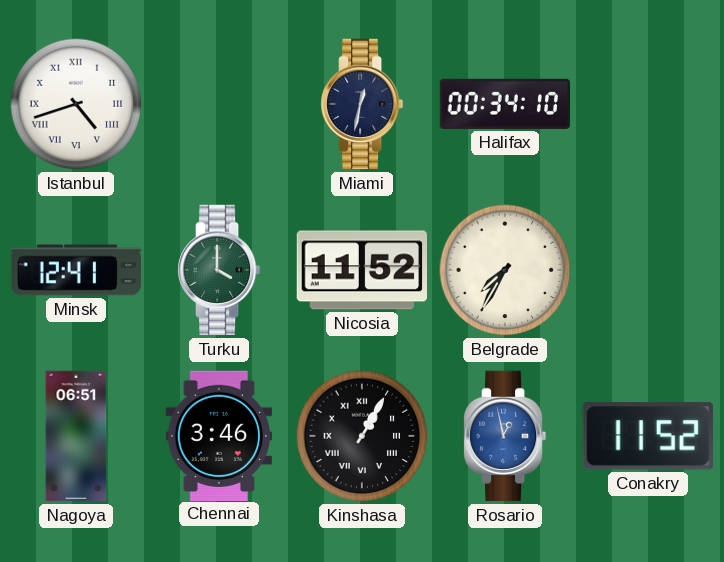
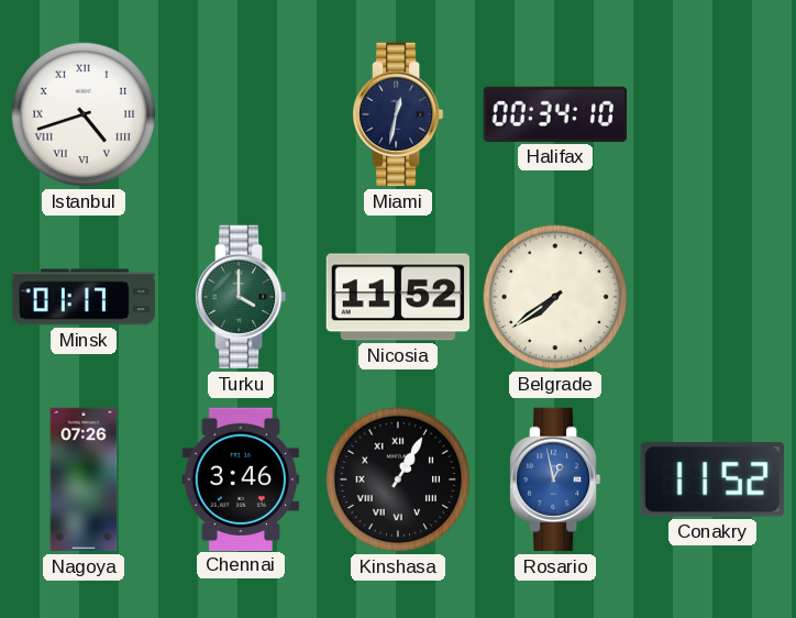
Minsk: 12:41 -> 01:17 (84, 297)
Belgrade: 7:35 -> 7:39 (555, 297)
Nagoya: 06:51 -> 07:26 (84, 479)
